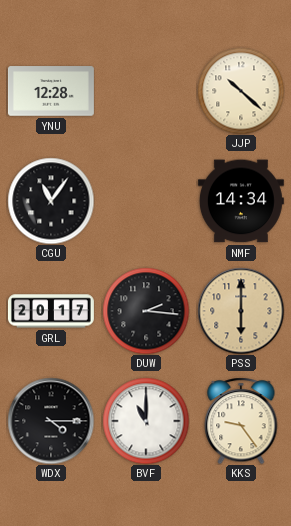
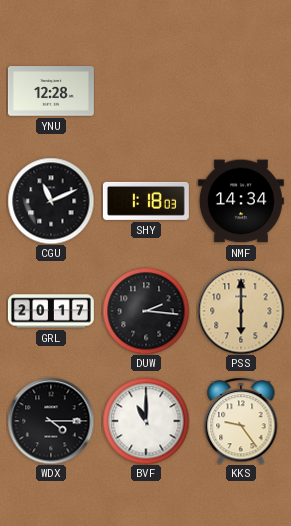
JJP: 10:22 -> none (241, 91)
CGU: 11:06 -> 11:11 (51, 201)
SHY: none -> 1:18 (146, 201)
